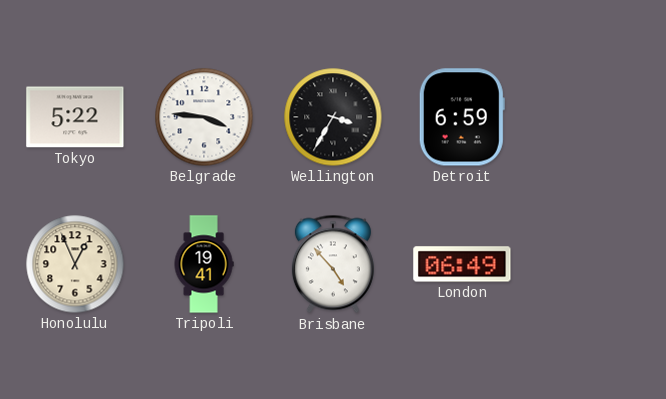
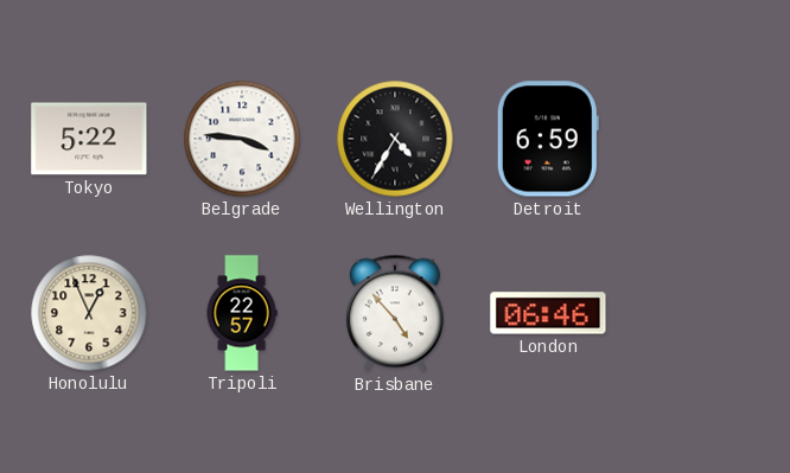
Wellington: 3:35 -> 4:35 (395, 139)
Tripoli: 19:41 -> 22:57 (242, 313)
London: 06:49 -> 06:46 (548, 313)
